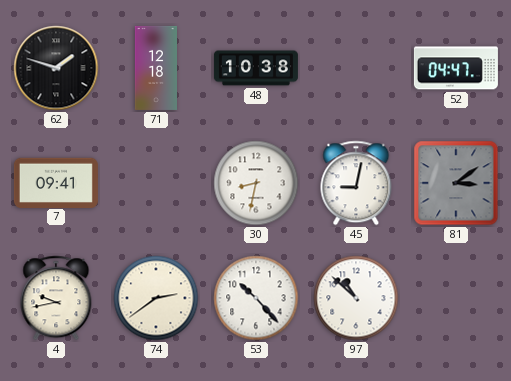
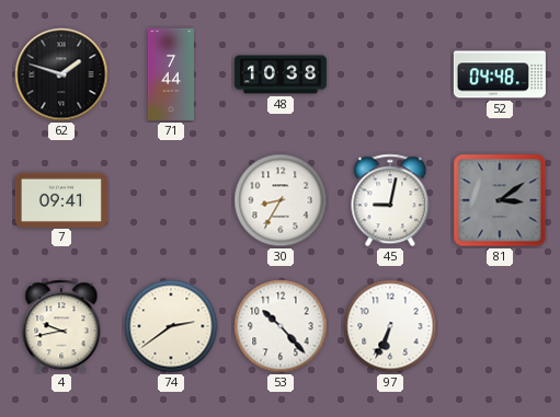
71: 12:18 -> 7:44 (171, 74)
52: 04:47 -> 04:48 (500, 74)
30: 8:32 -> 8:35 (281, 200)
97: 10:52 -> 6:34 (390, 326)
